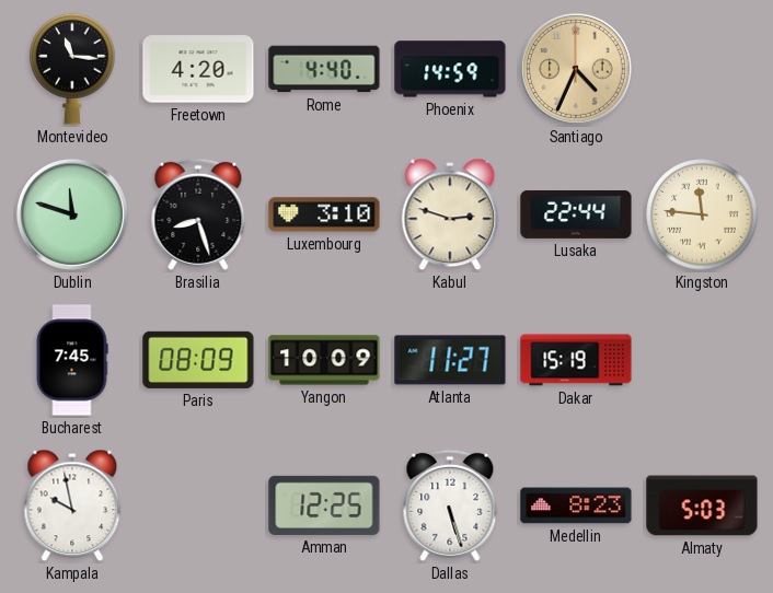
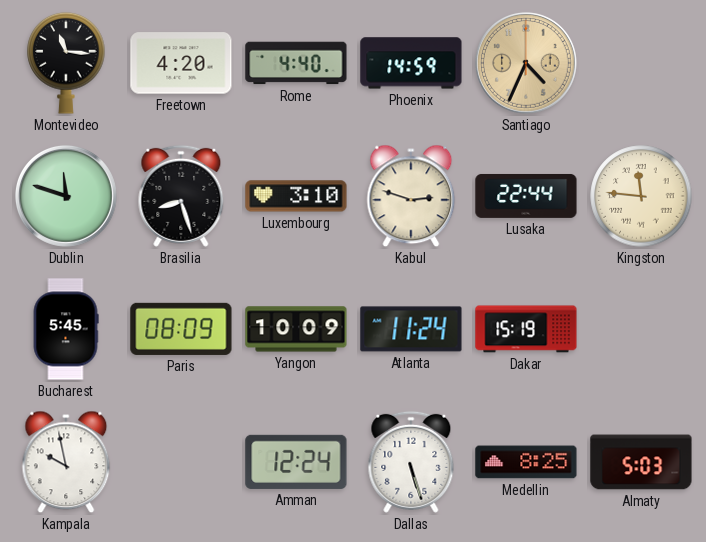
Bucharest: 7:45 -> 5:45 (66, 329)
Atlanta: 11:27 -> 11:24 (411, 329)
Amman: 12:25 -> 12:24 (296, 462)
Medellin: 8:23 -> 8:25 (526, 462)
